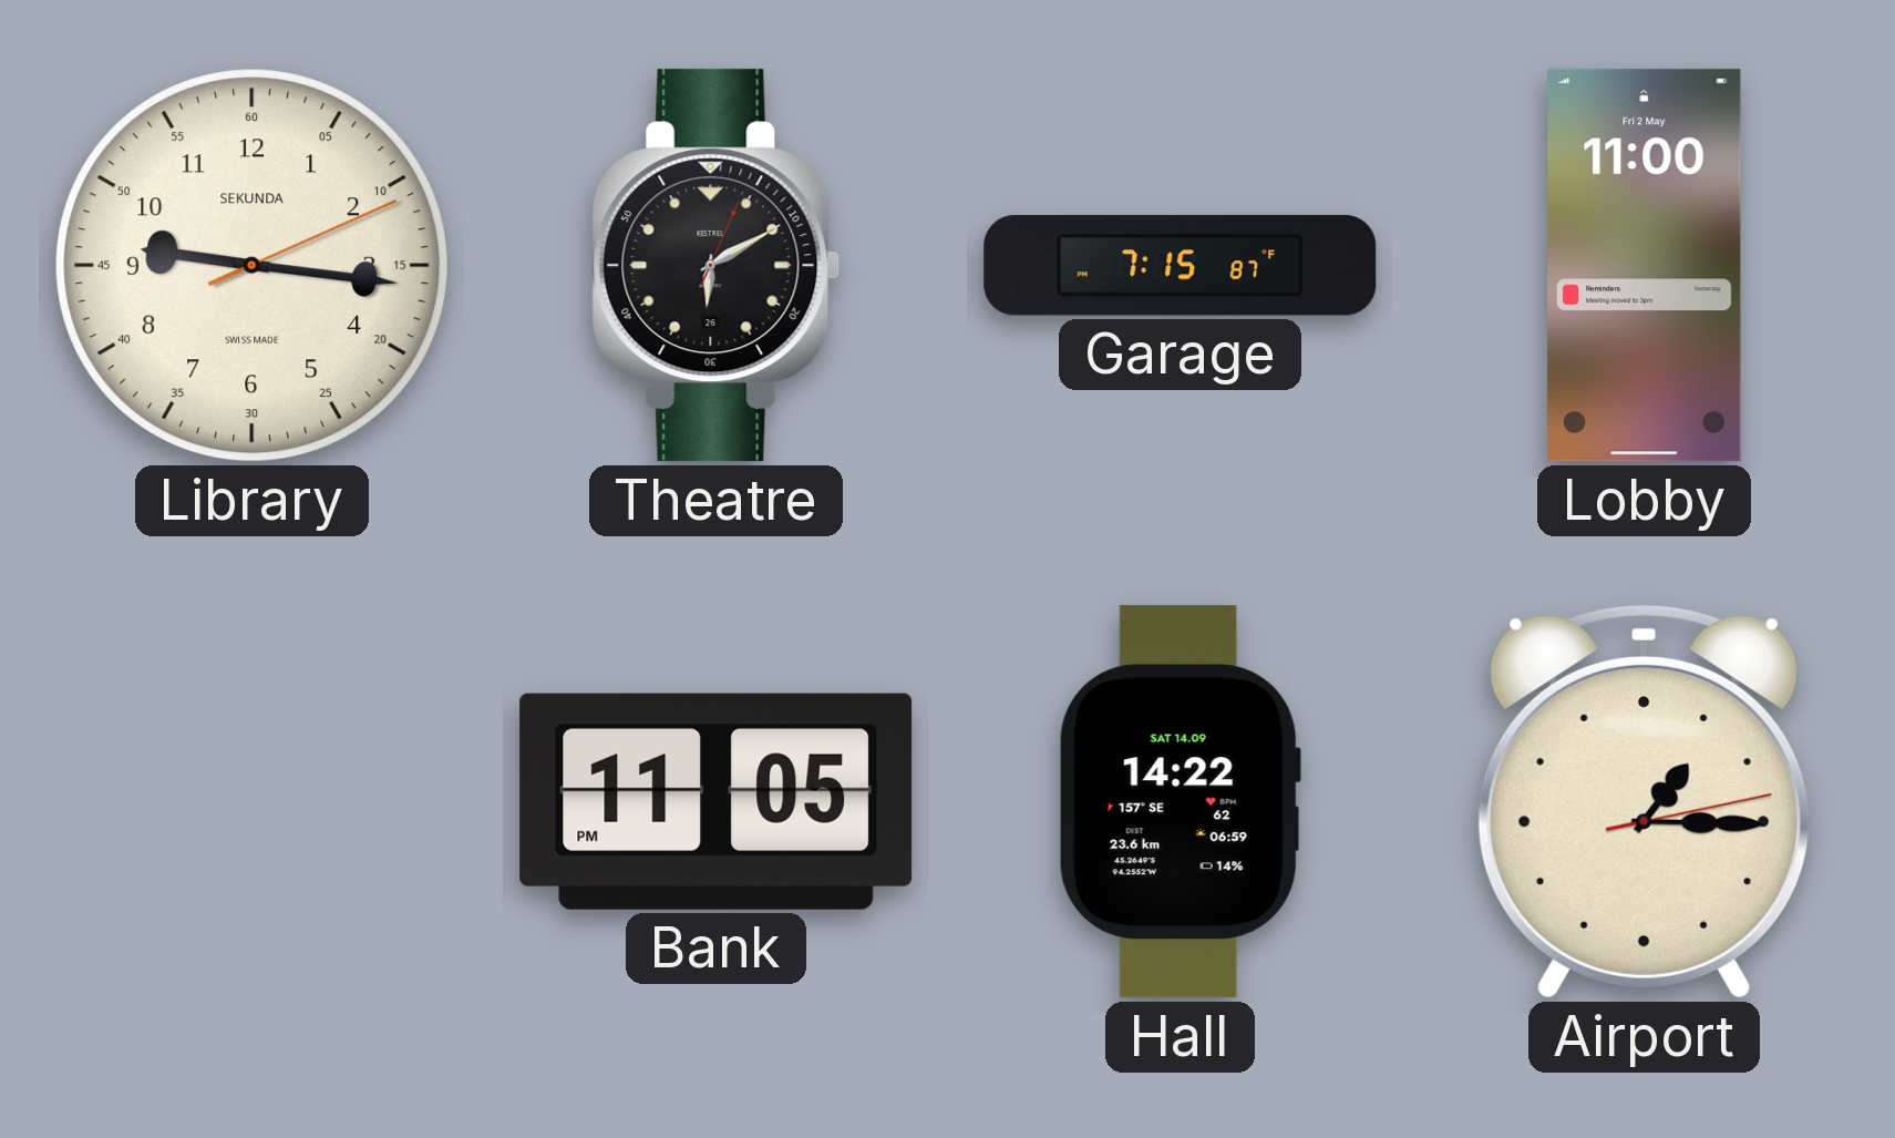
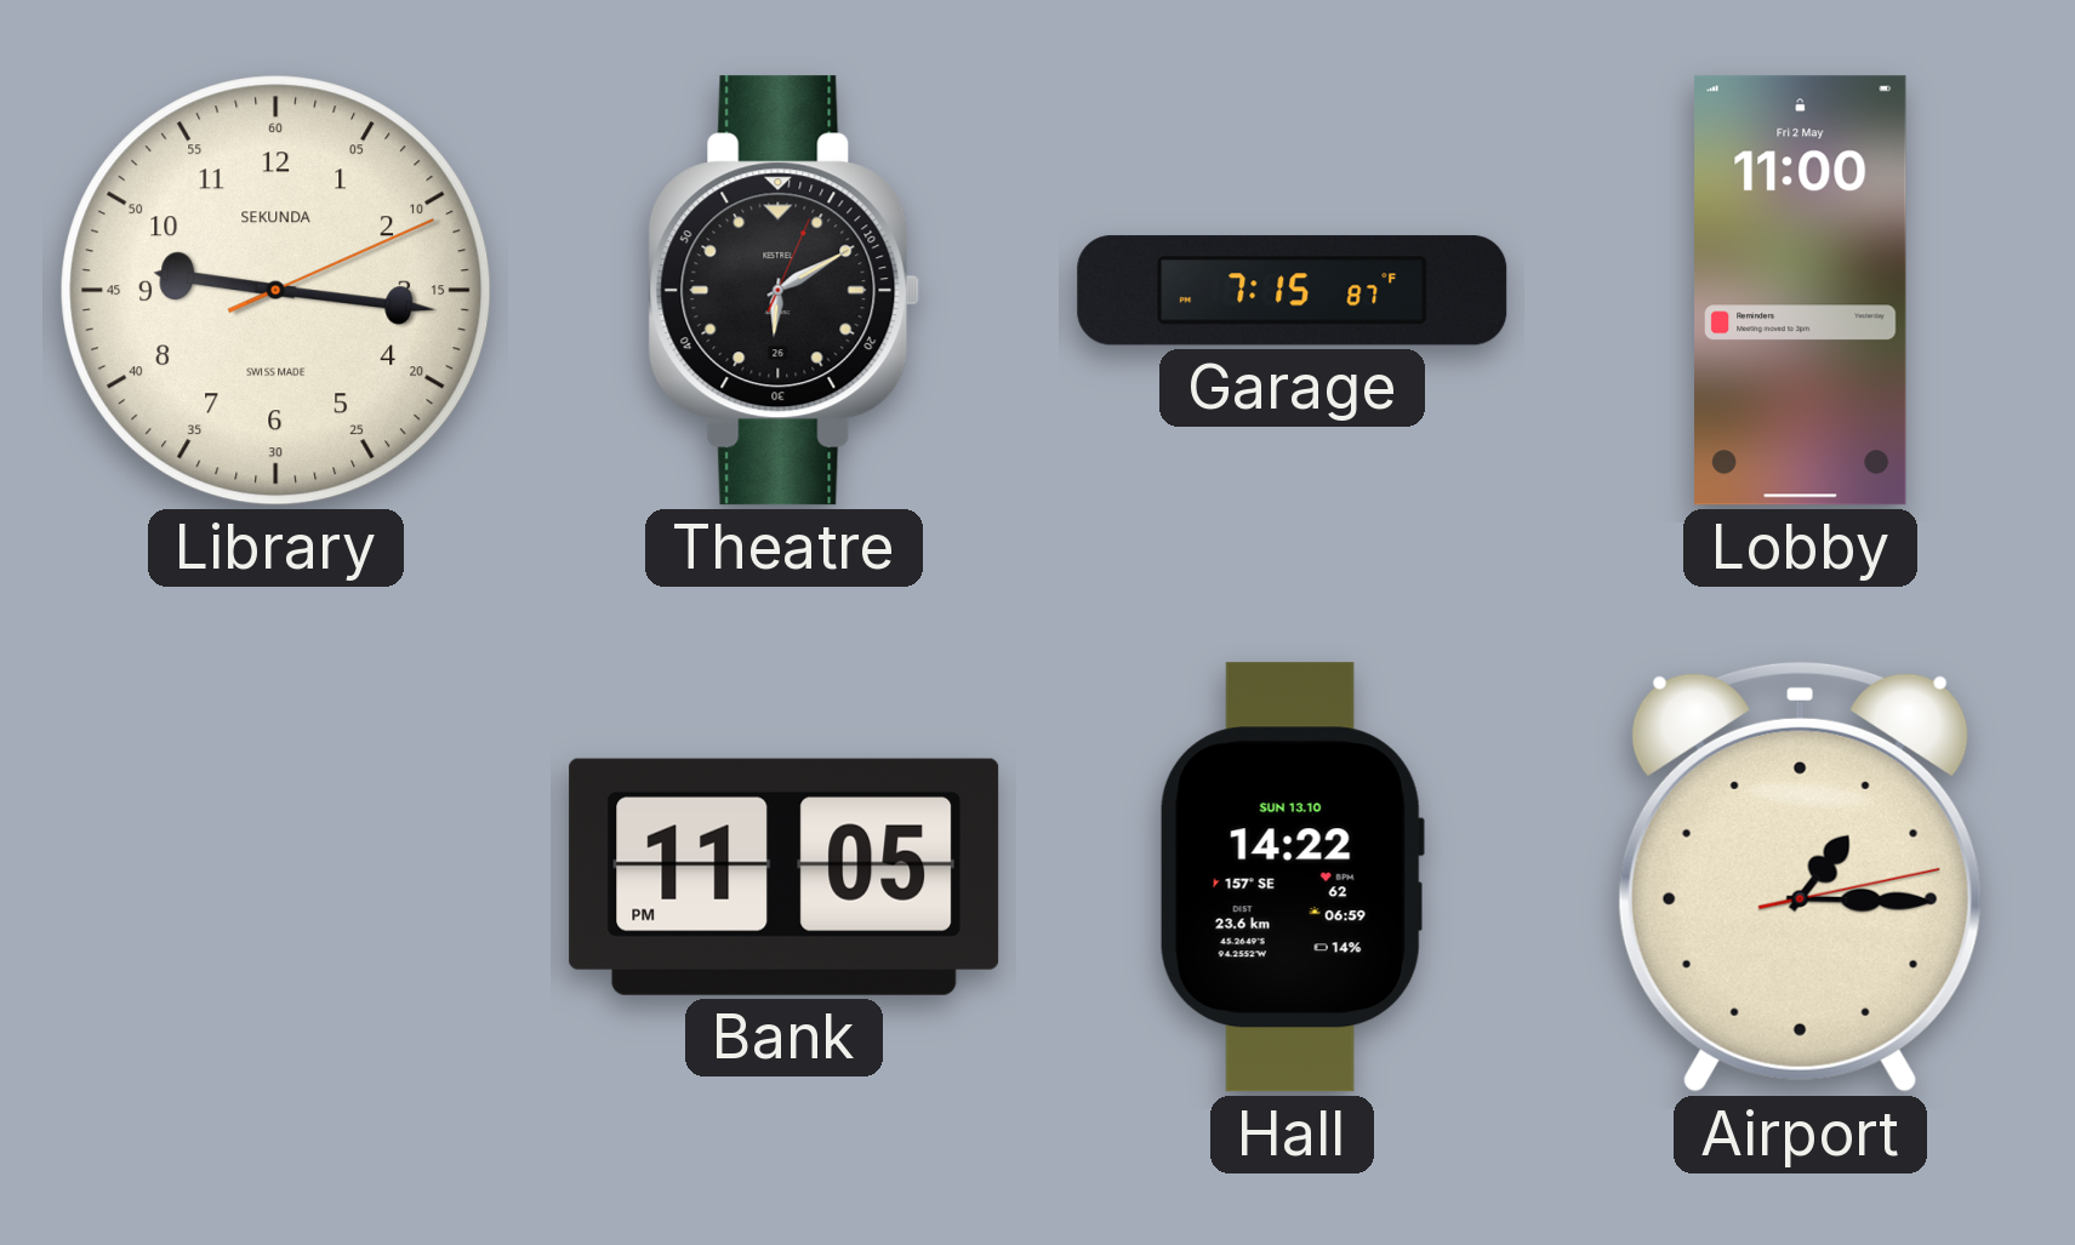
Hall date: SAT 14.09 -> SUN 13.10 (1292, 878)
